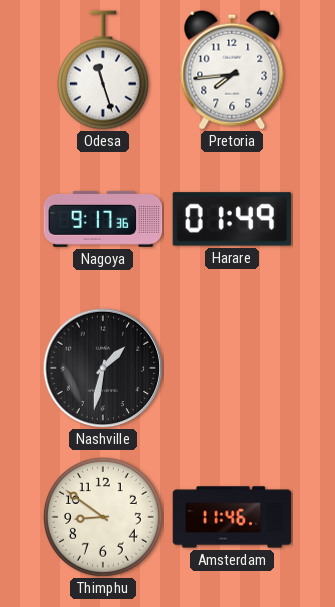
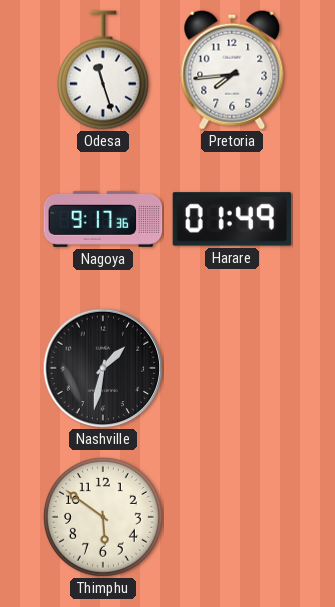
Thimphu: 8:51 -> 5:51 (103, 517)
Amsterdam: 11:46 -> none (232, 517)
